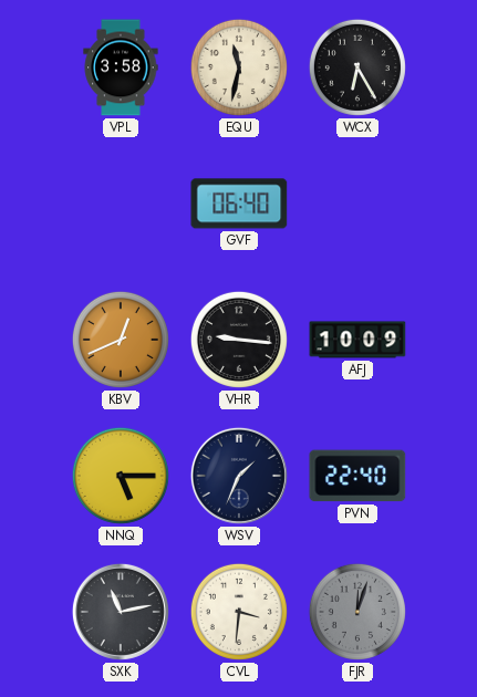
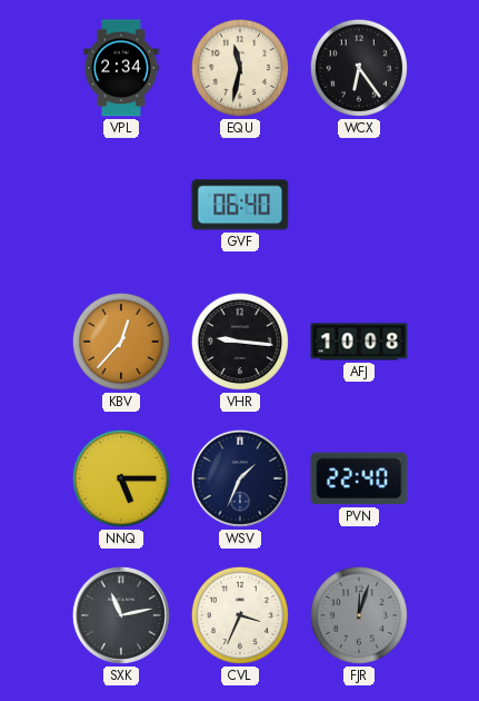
VPL: 3:58 -> 2:34 (121, 68)
WCX: 6:25 -> 6:24 (359, 68)
KBV: 12:41 -> 12:37 (121, 342)
AFJ: 10:09 -> 10:08 (359, 342)
CVL: 3:31 -> 3:34 (240, 615)
